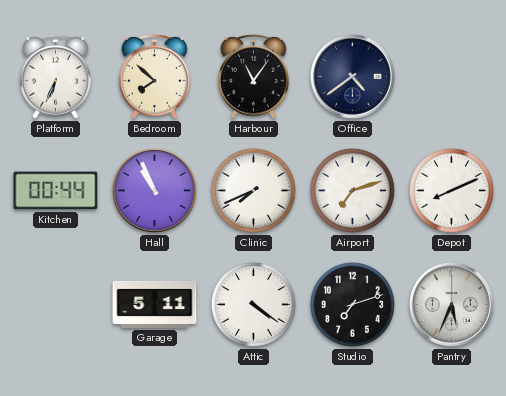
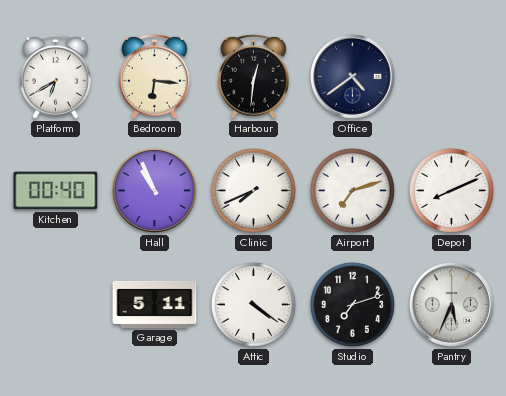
Platform: 6:34 -> 6:40 (56, 76)
Bedroom: 7:52 -> 6:16 (155, 76)
Harbour: 11:06 -> 12:31 (254, 76)
Kitchen: 00:44 -> 00:40 (56, 191)
